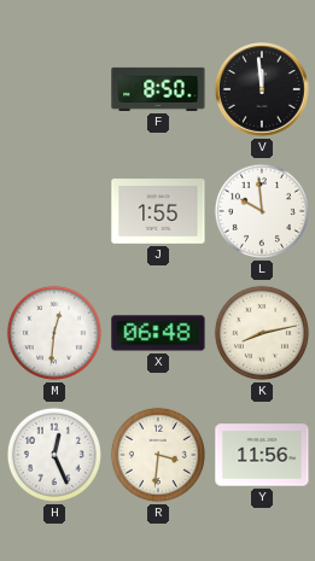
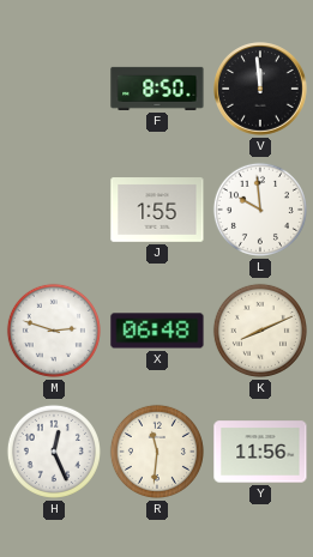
M: 12:31 -> 2:48 (54, 331)
K: 8:13 -> 8:11 (260, 331)
R: 3:31 -> 11:31 (157, 452)
